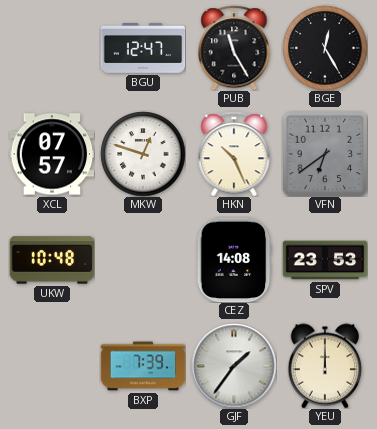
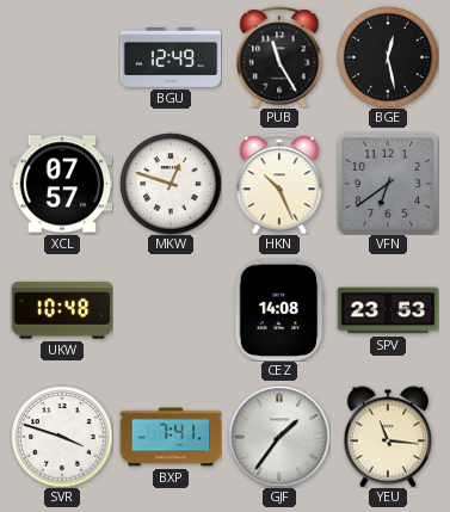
BGU: 12:47 -> 12:49 (171, 58)
BGE: 12:25 -> 12:28 (388, 57)
SVR: none -> 3:48 (62, 437)
BXP: 7:39 -> 7:41 (171, 437)
YEU: 12:00 -> 11:16 (388, 437)
